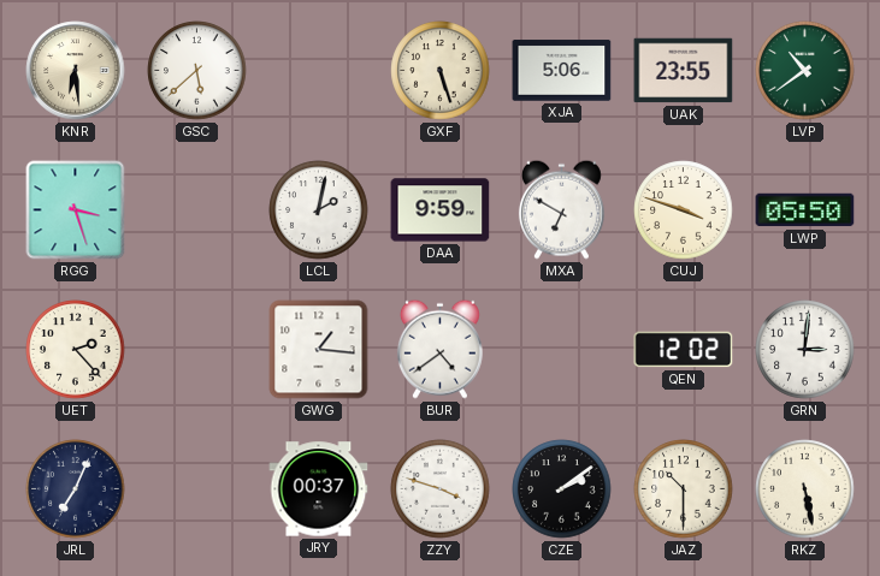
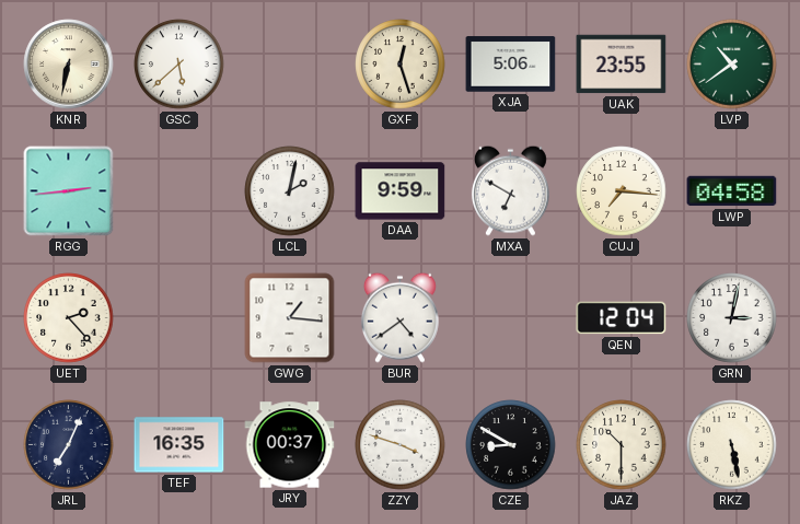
KNR: 6:29 -> 6:32 (69, 65)
GXF: 5:27 -> 12:27 (401, 65)
RGG: 3:27 -> 2:44 (69, 191)
CUJ: 3:48 -> 7:16 (622, 191)
LWP: 05:50 -> 04:58 (732, 191)
QEN: 12:02 -> 12:04 (622, 318)
GRN: 3:01 -> 3:02 (732, 318)
TEF: none -> 16:35 (179, 445)
CZE: 2:09 -> 8:50 (511, 445)
